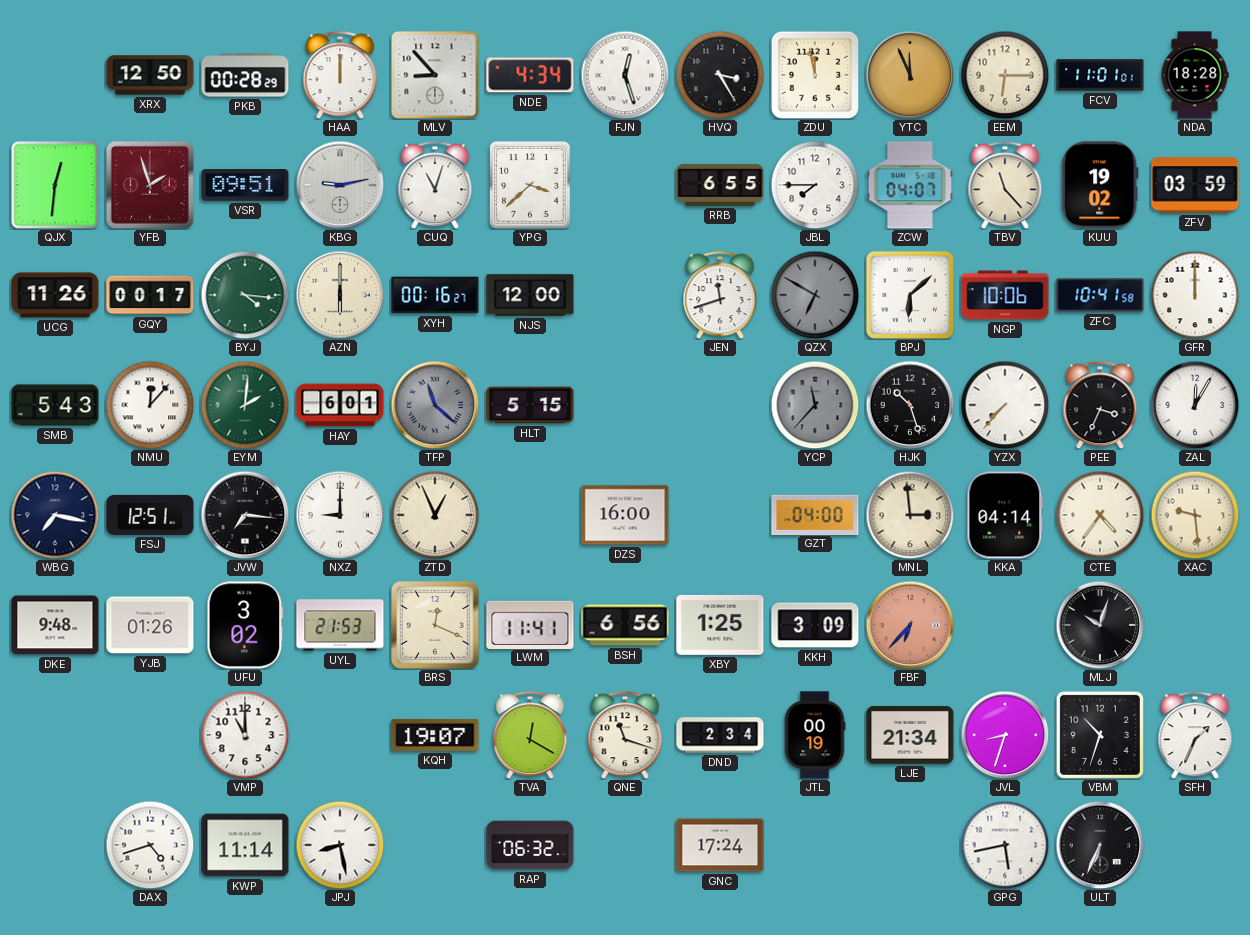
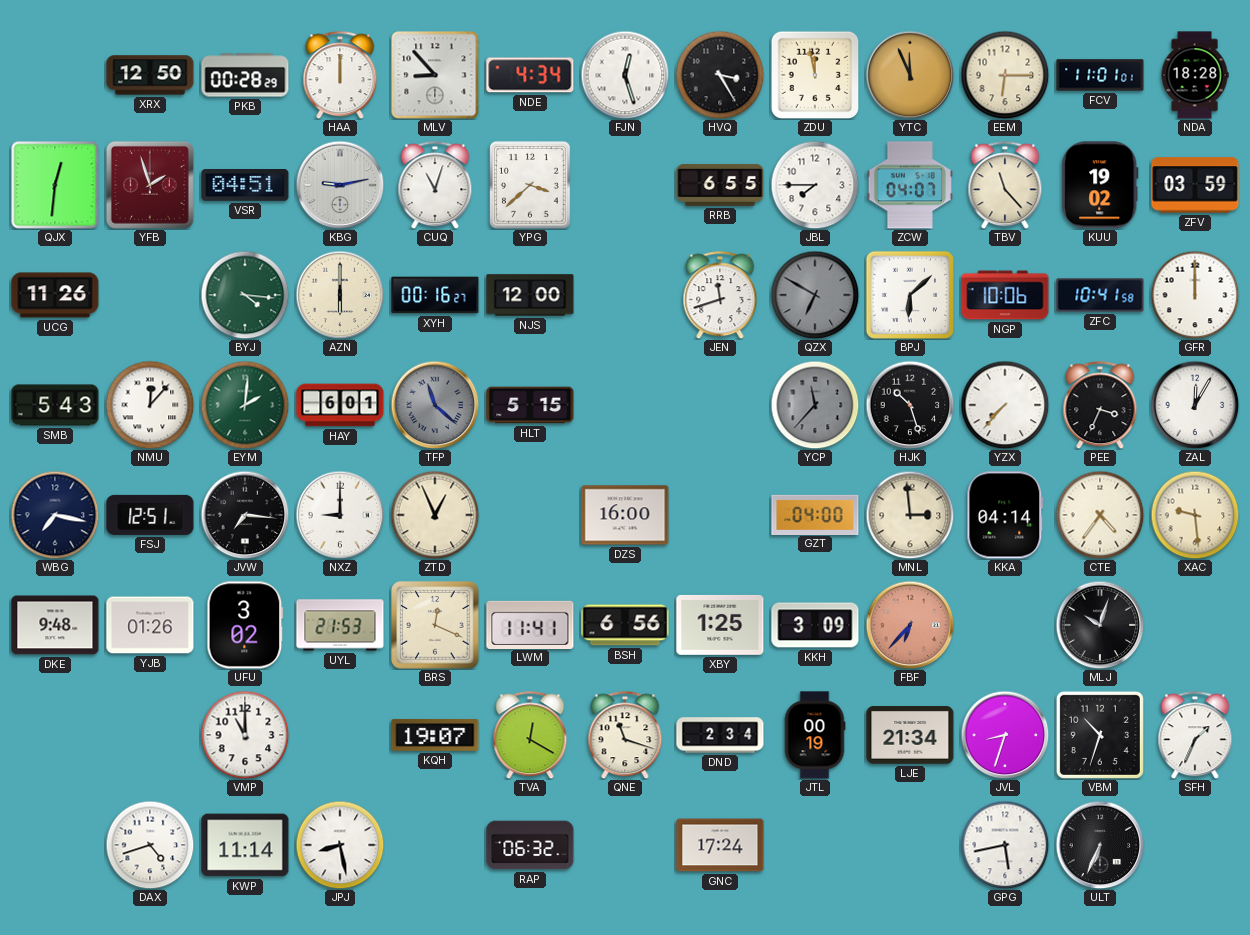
VSR: 09:51 -> 04:51 (245, 185)
GQY: 00:17 -> none (150, 295)
